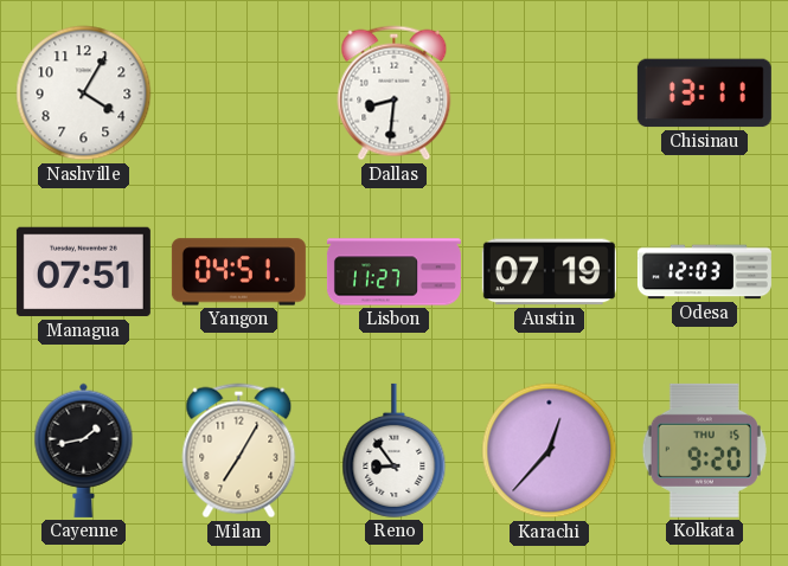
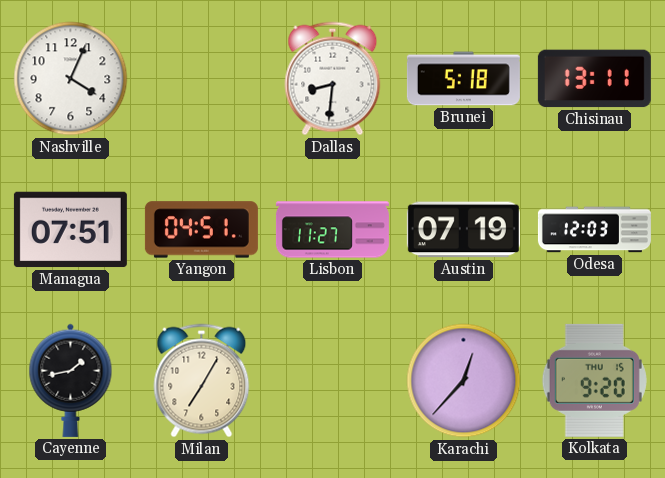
Nashville: 4:05 -> 4:04 (71, 79)
Brunei: none -> 5:18 (463, 79)
Reno: 8:54 -> none (395, 450)
